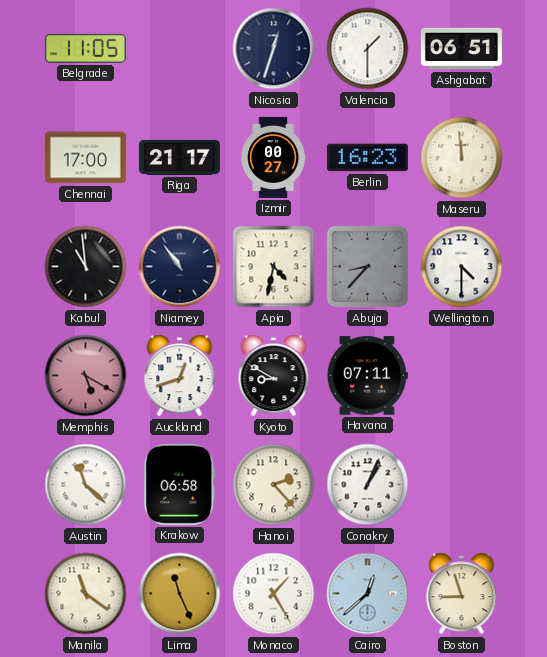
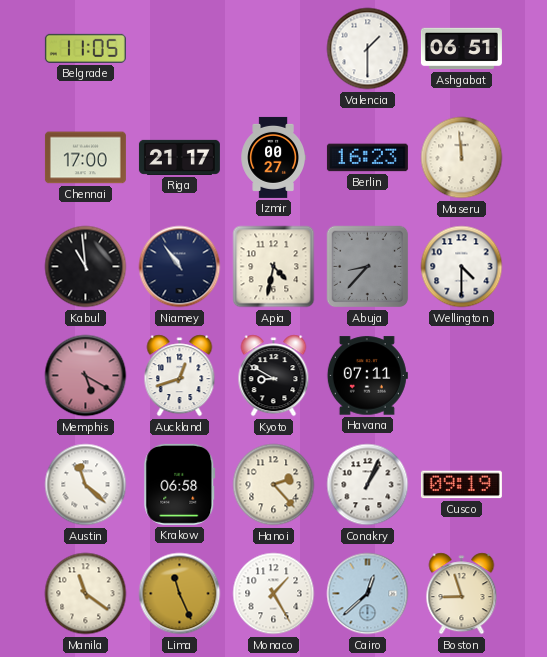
Nicosia: 12:33 -> none (274, 49)
Cusco: none -> 09:19 (461, 485)
